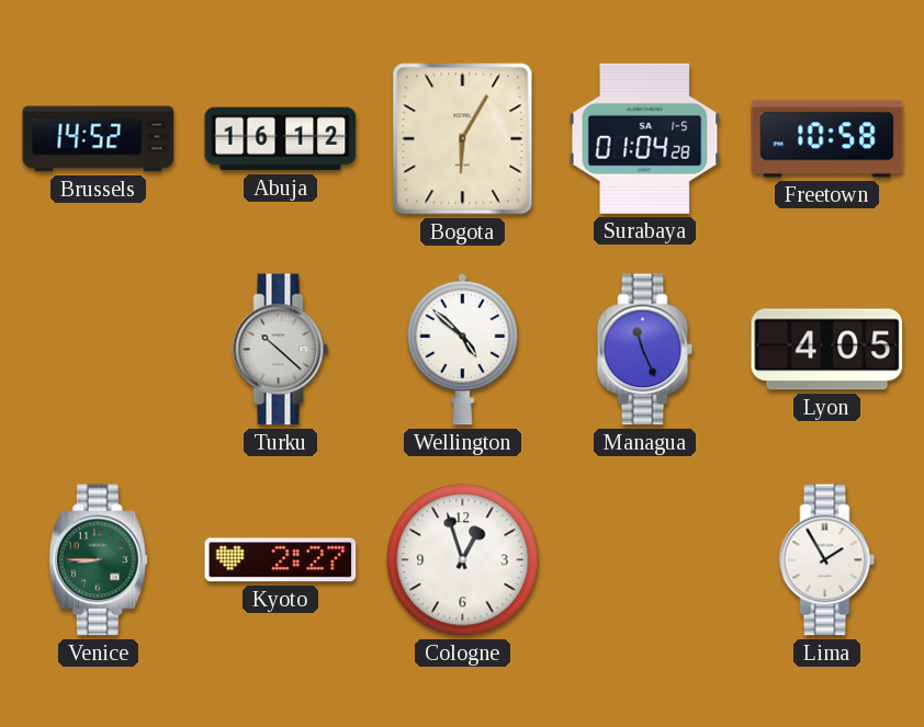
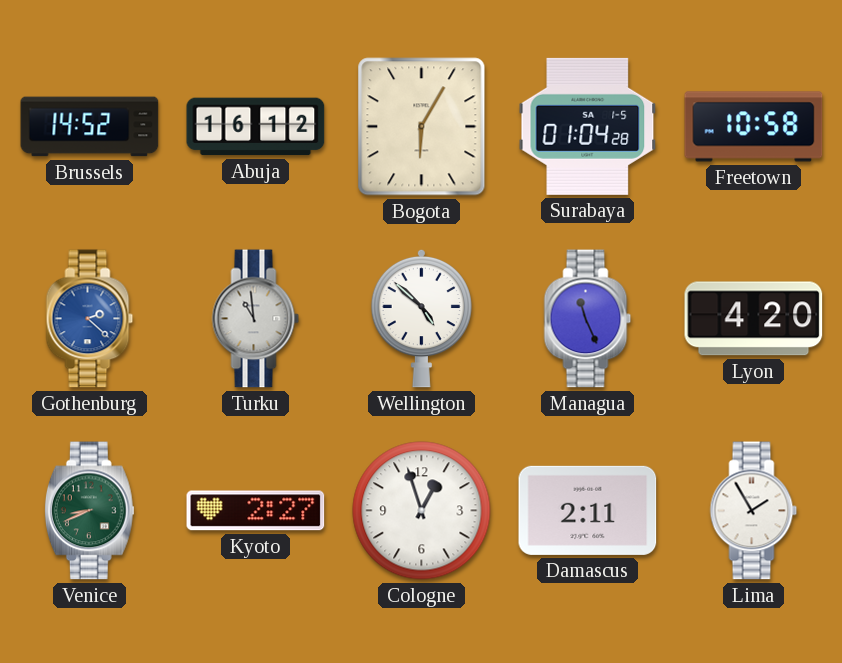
Gothenburg: none -> 2:22 (90, 319)
Turku: 10:22 -> 10:59 (256, 319)
Lyon: 4:05 -> 4:20 (754, 319)
Venice: 8:45 -> 8:41 (89, 511)
Damascus: none -> 2:11 (588, 510)
